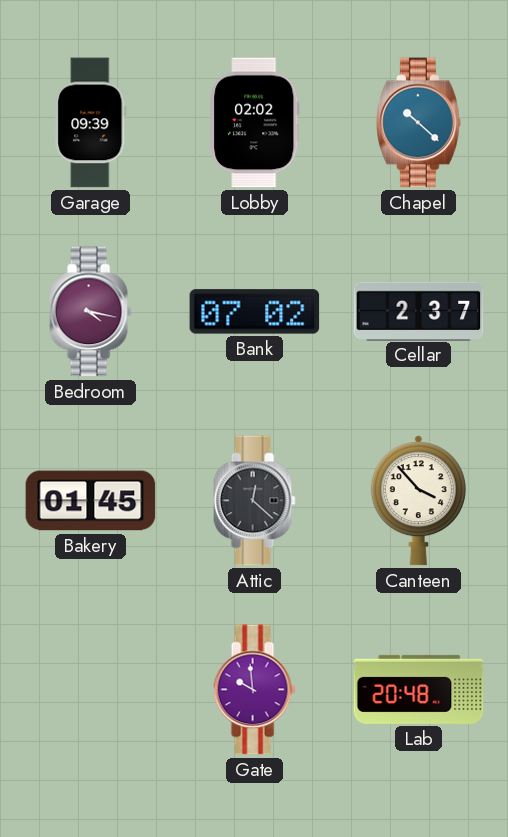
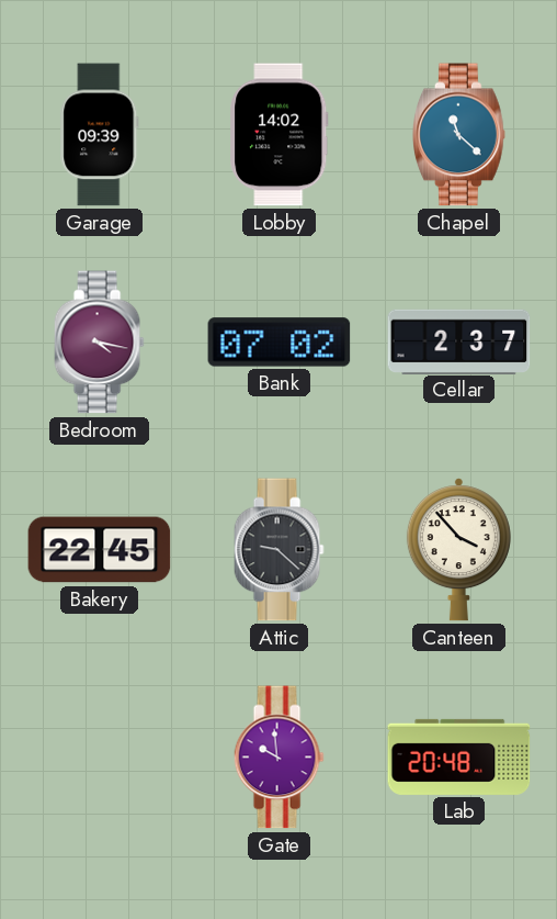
Lobby: 02:02 -> 14:02 (280, 135)
Chapel: 10:22 -> 11:22 (459, 135)
Bakery: 01:45 -> 22:45 (100, 550)
Attic: 12:22 -> 9:22 (278, 550)
